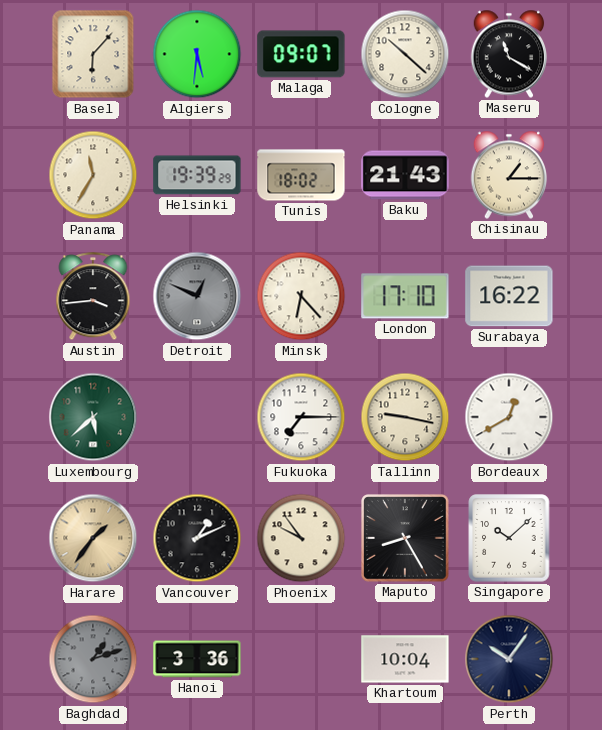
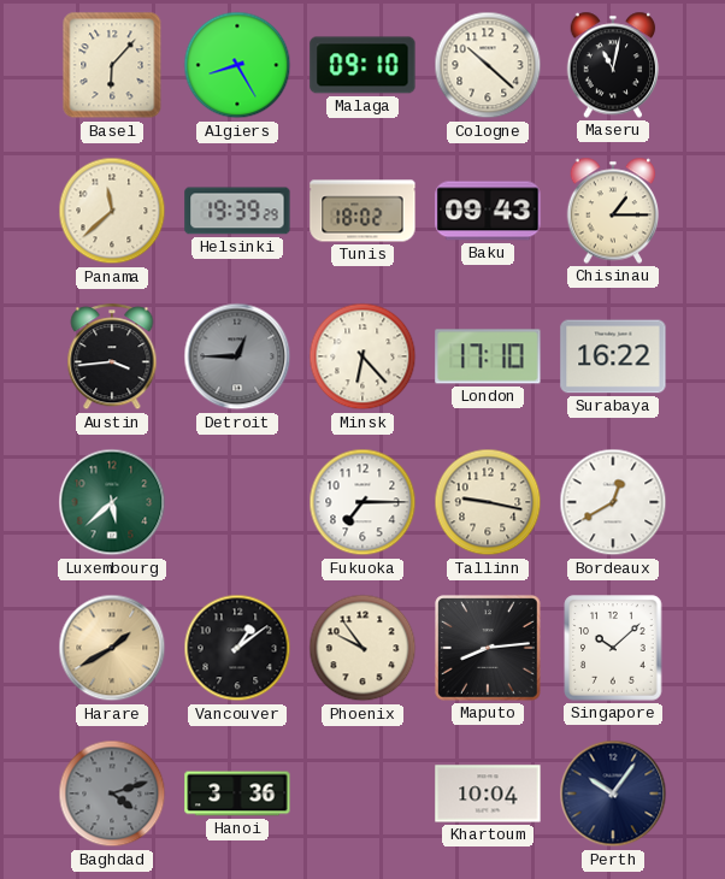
Algiers: 5:31 -> 8:25 (237, 65)
Malaga: 09:07 -> 09:10 (362, 65)
Maseru: 11:20 -> 11:02 (613, 65)
Panama: 11:35 -> 11:38 (112, 211)
Baku: 21:43 -> 09:43 (488, 211)
Detroit: 12:49 -> 12:45 (237, 356)
Harare: 1:36 -> 1:40 (112, 648)
Vancouver: 1:11 -> 1:09 (237, 648)
Maputo: 8:25 -> 8:14 (488, 648)
Baghdad: 1:12 -> 4:12 (112, 794)
